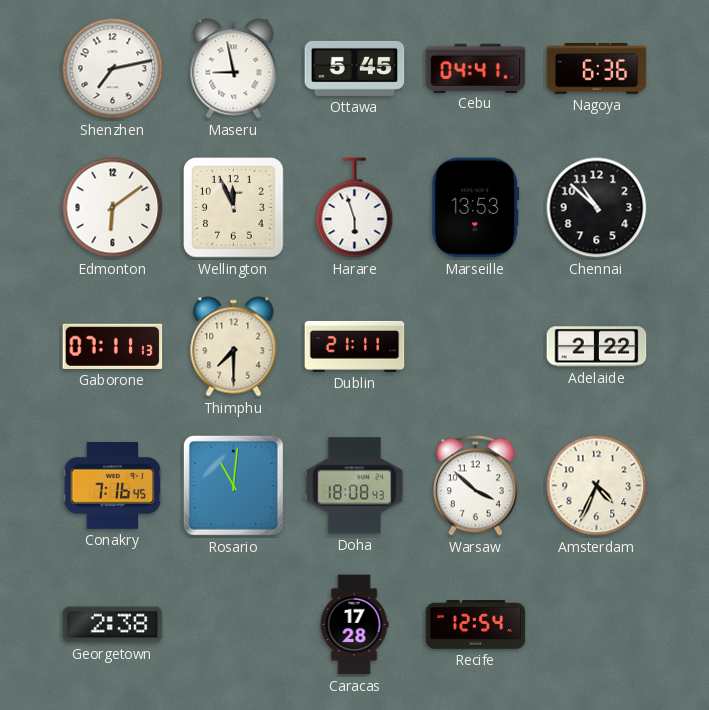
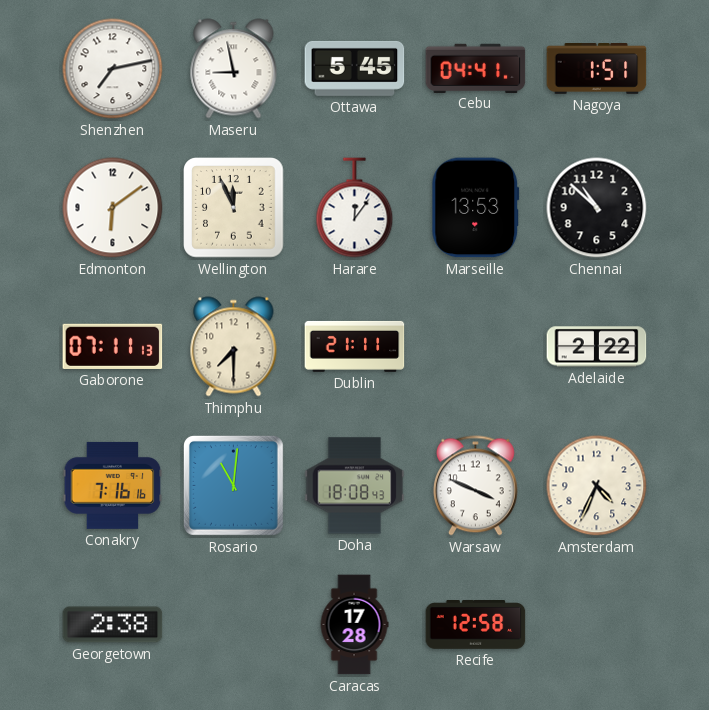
Nagoya: 6:36 -> 1:51 (597, 69)
Harare: 5:57 -> 12:06 (355, 208)
Conakry: 7:16:45 -> 7:16:16 (113, 485)
Warsaw: 3:52 -> 3:49 (475, 486)
Recife: 12:54 -> 12:58 (476, 625)
